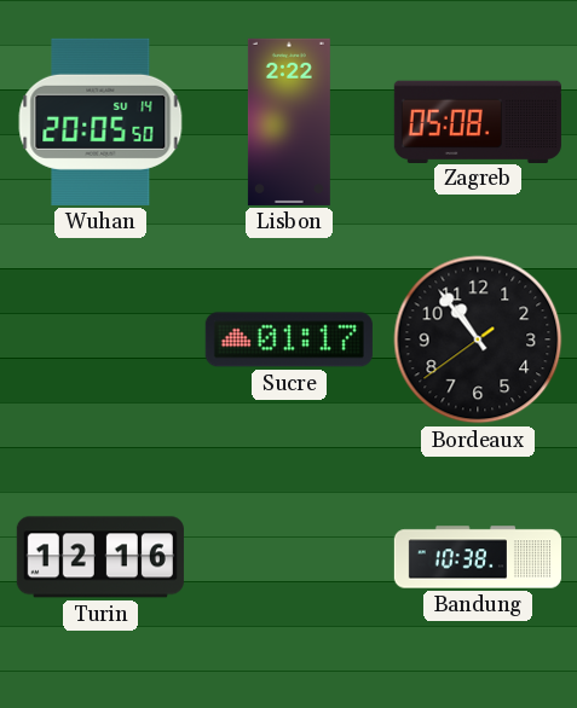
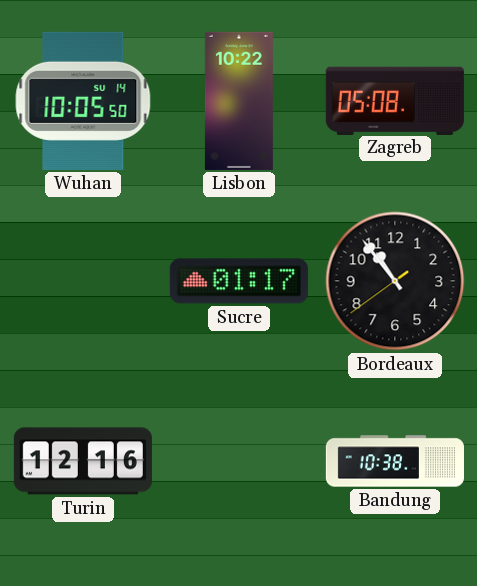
Wuhan: 20:05 -> 10:05 (83, 101)
Lisbon: 2:22 -> 10:22 (239, 101)
